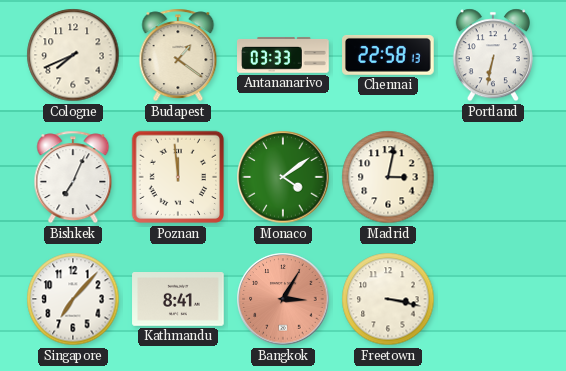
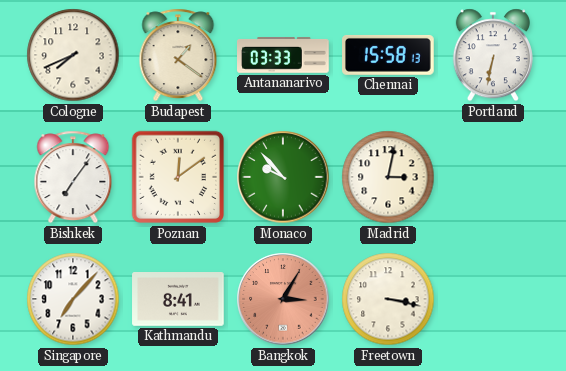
Chennai: 22:58 -> 15:58 (389, 55)
Bishkek: 7:04 -> 7:06 (73, 177)
Poznan: 11:59 -> 12:09 (178, 177)
Monaco: 4:09 -> 9:53 (283, 177)
